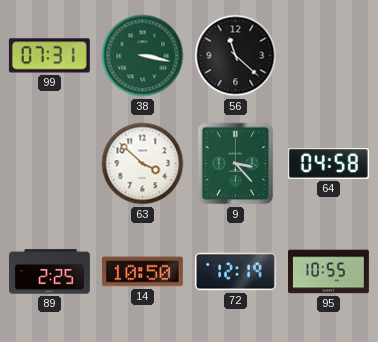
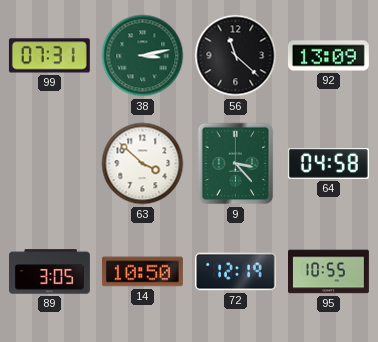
38: 3:17 -> 3:13 (143, 56)
92: none -> 13:09 (328, 56)
89: 2:25 -> 3:05 (50, 272)
